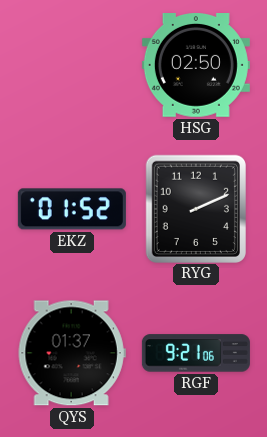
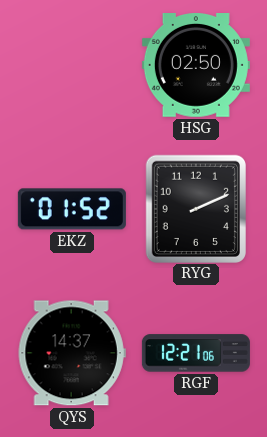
QYS: 01:37 -> 14:37 (72, 353)
RGF: 9:21 -> 12:21 (196, 353)
